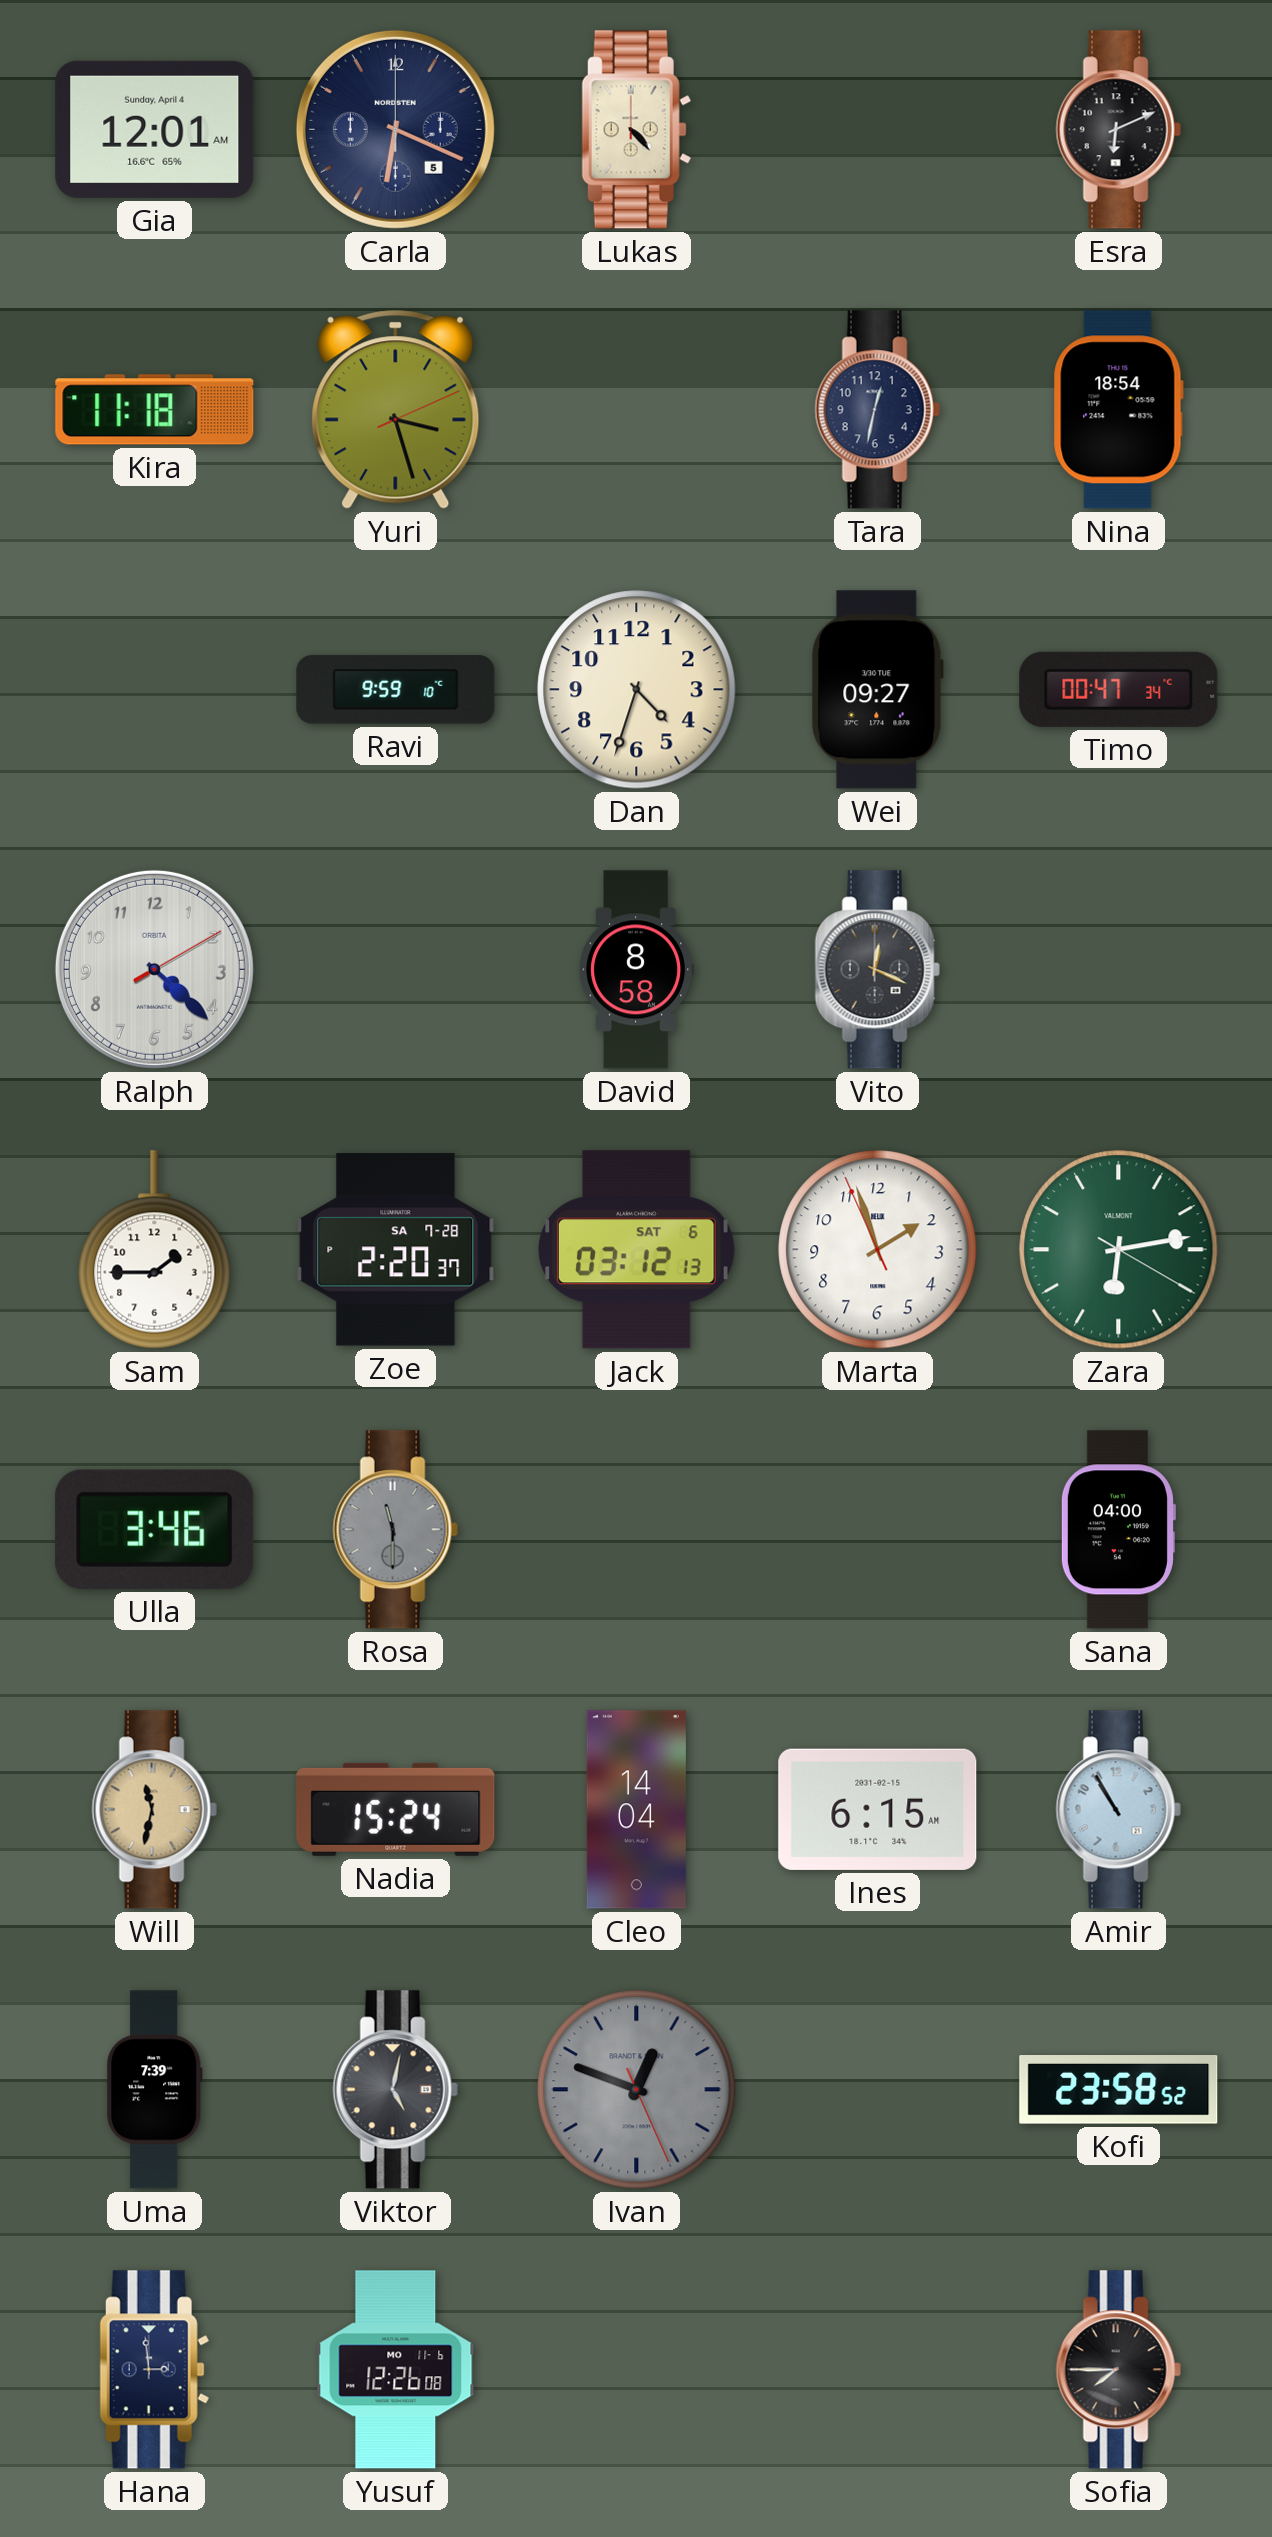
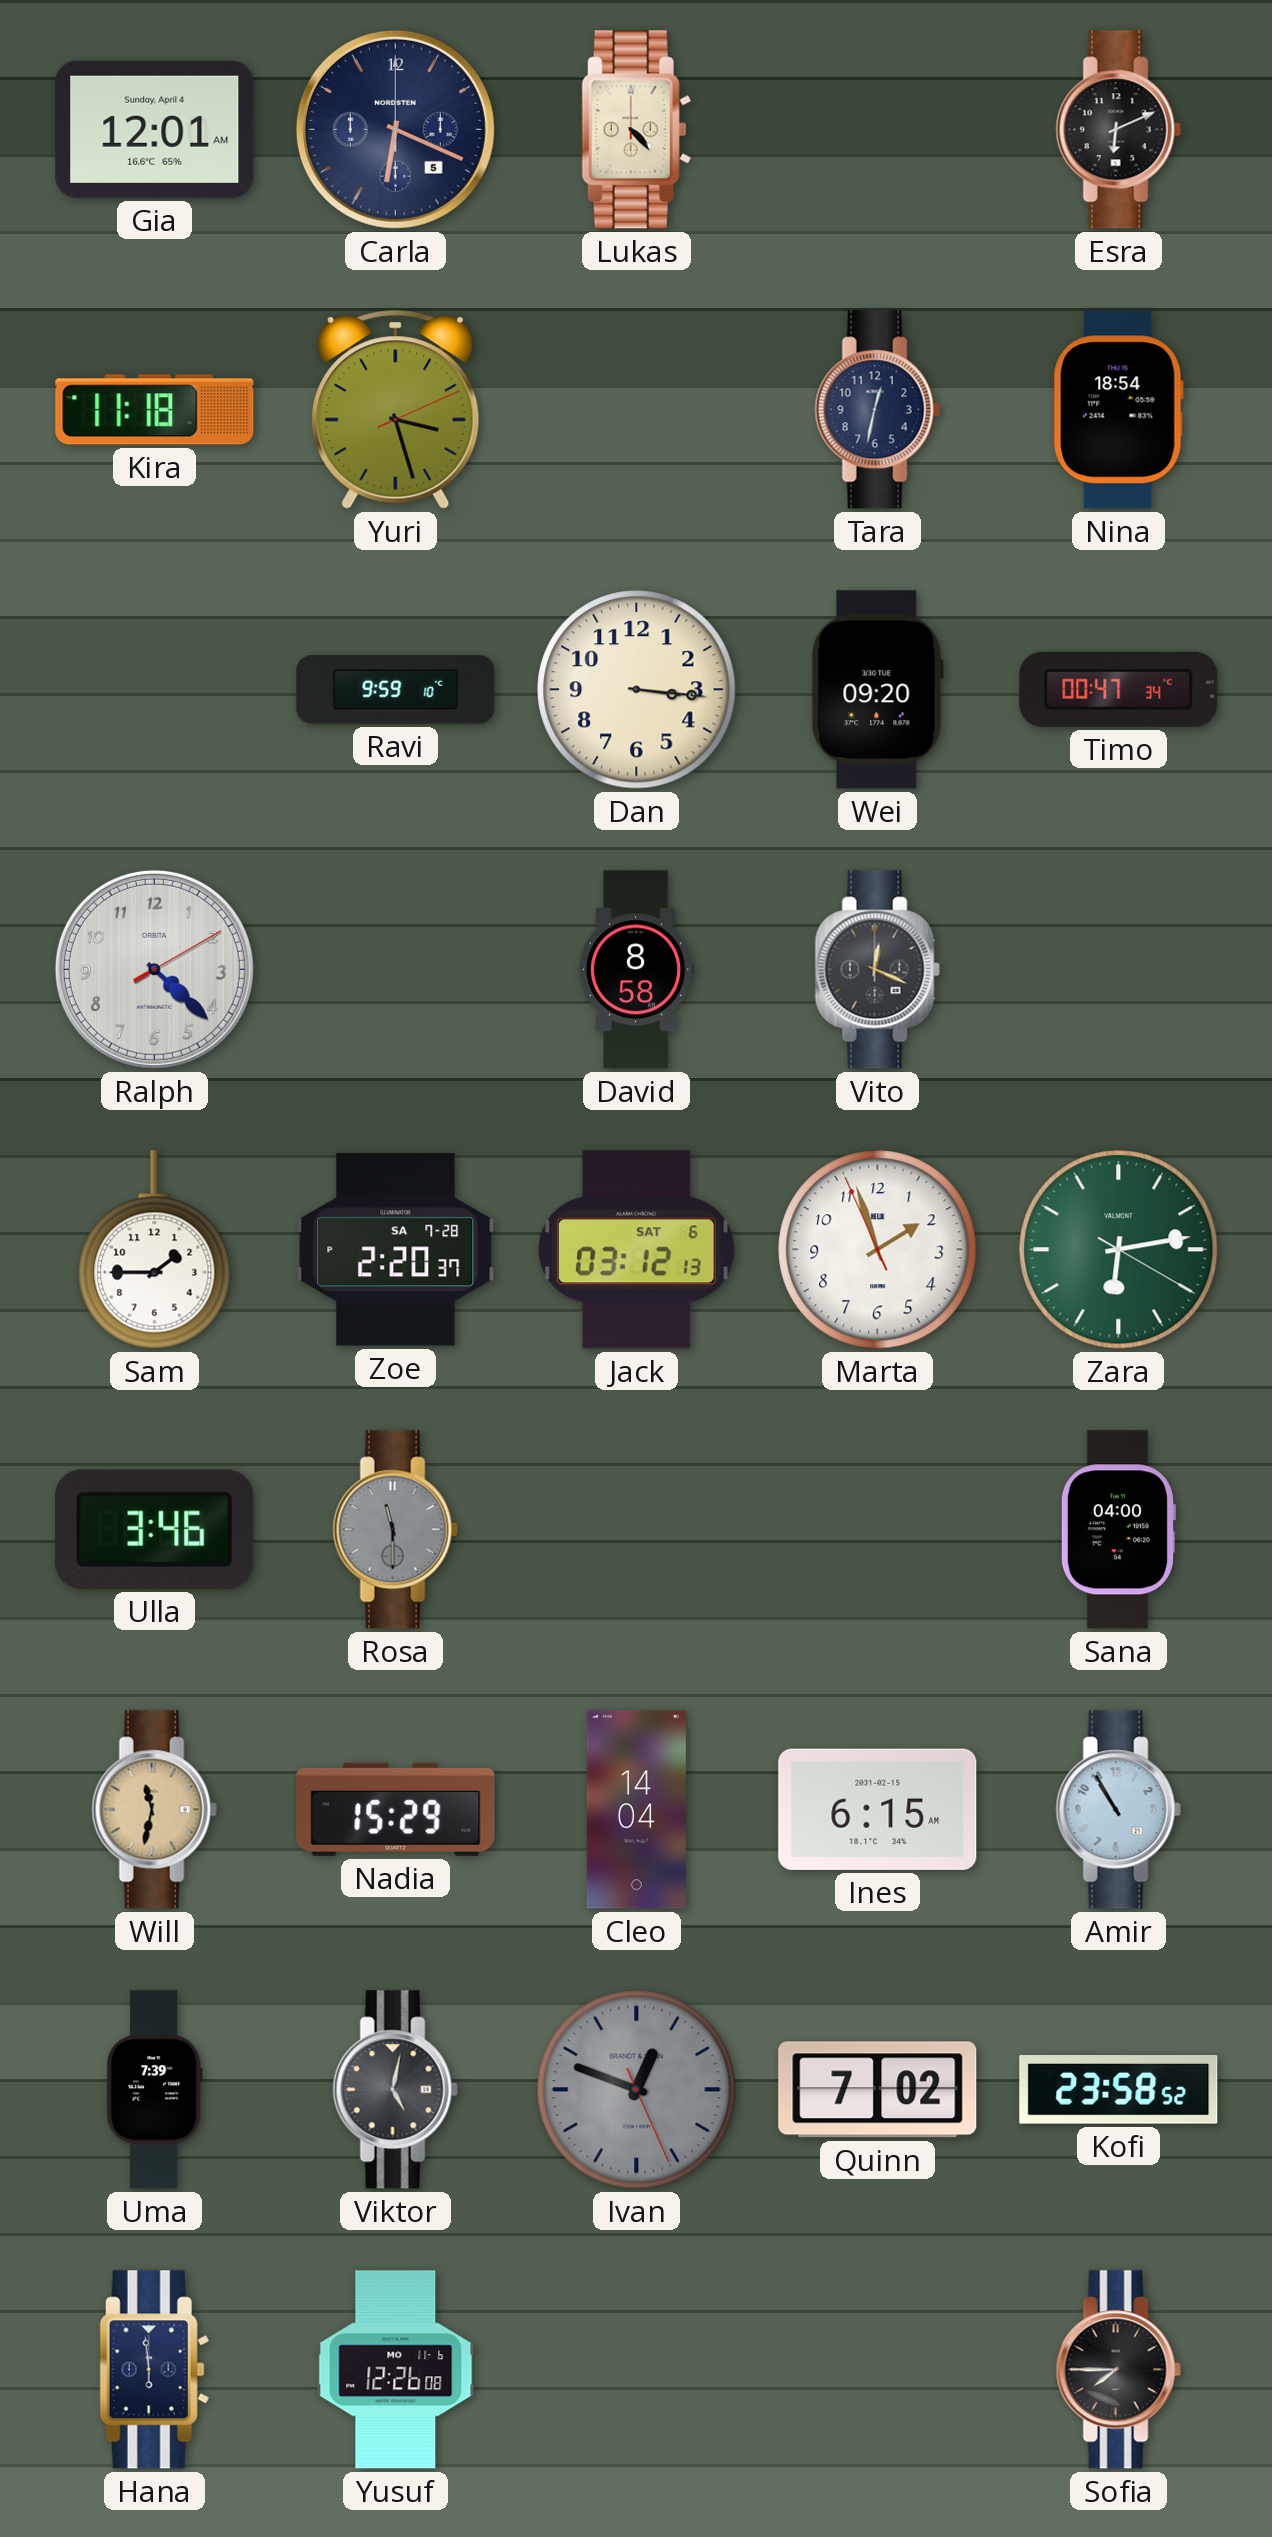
Dan: 4:33 -> 3:16 (637, 690)
Wei: 09:27 -> 09:20 (877, 690)
Nadia: 15:24 -> 15:29 (396, 1809)
Quinn: none -> 7:02 (878, 2090)
Hana: 2:59 -> 5:59 (154, 2370)
